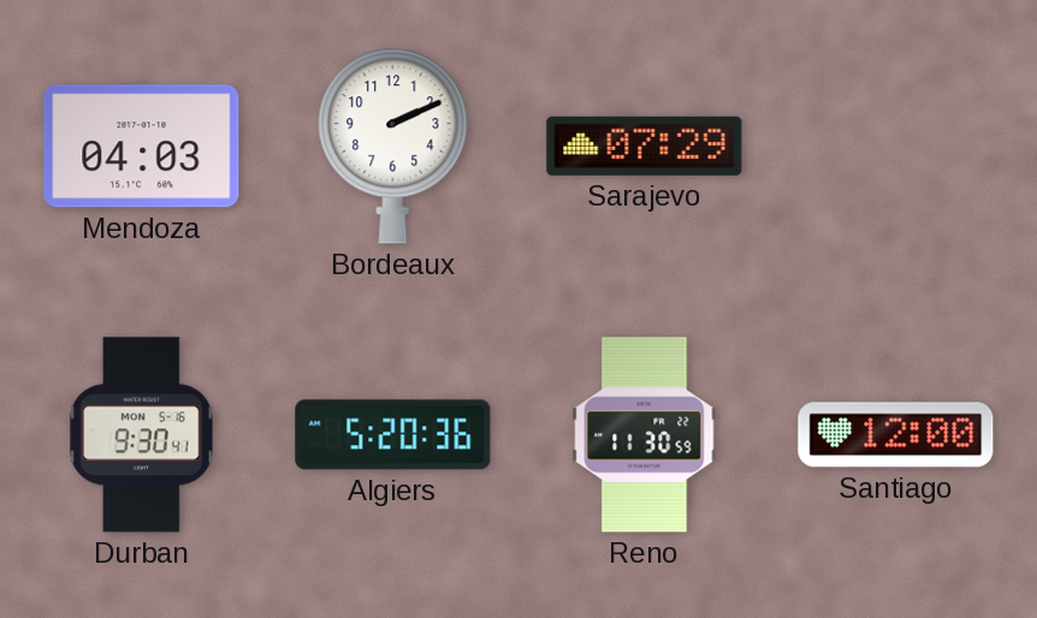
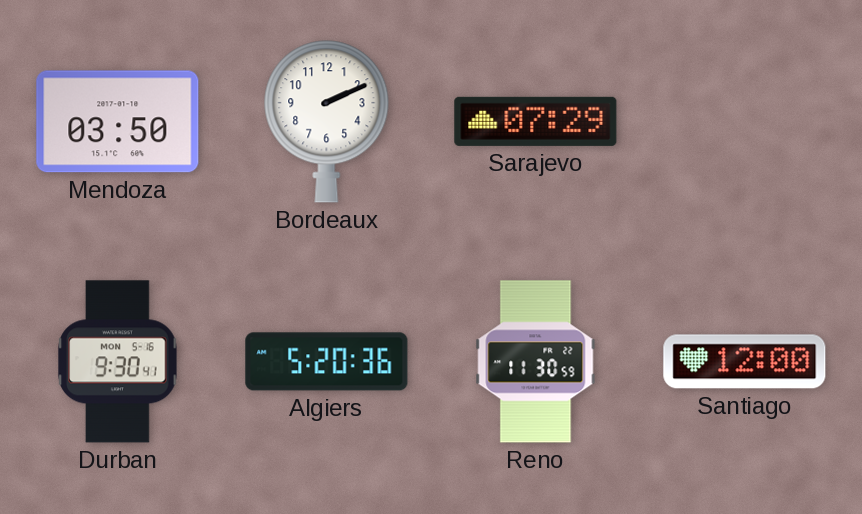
Mendoza: 04:03 -> 03:50 (118, 122)
